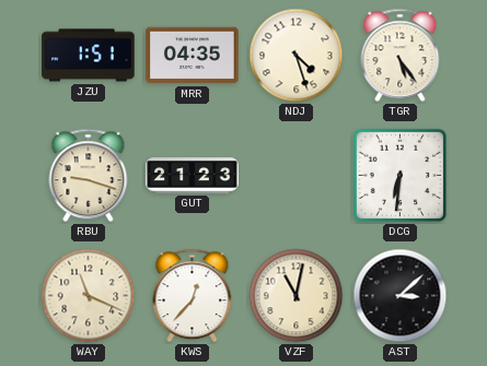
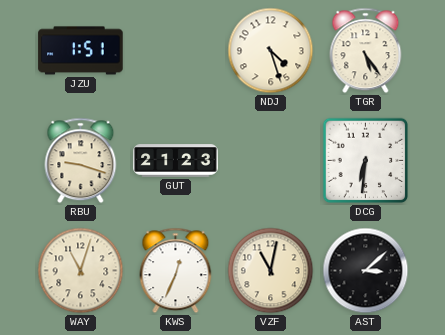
MRR: 04:35 -> none (193, 56)
WAY: 11:19 -> 11:03 (81, 271)
KWS: 12:37 -> 12:34 (176, 271)
